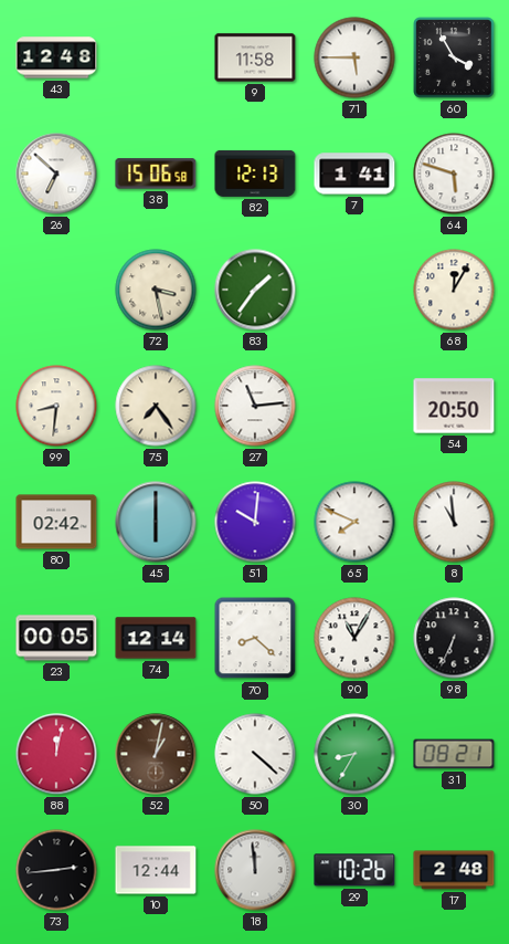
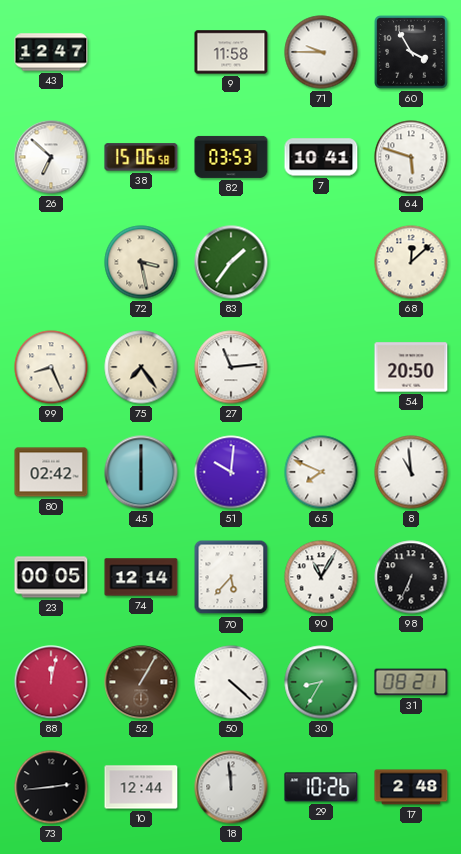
43: 12:48 -> 12:47 (51, 52)
71: 5:45 -> 9:45 (321, 52)
82: 12:13 -> 03:53 (231, 157)
7: 1:41 -> 10:41 (321, 157)
68: 12:05 -> 12:08 (411, 262)
99: 8:31 -> 8:26 (51, 367)
70: 8:22 -> 5:37 (231, 577)
52: 1:02 -> 1:05 (141, 682)
